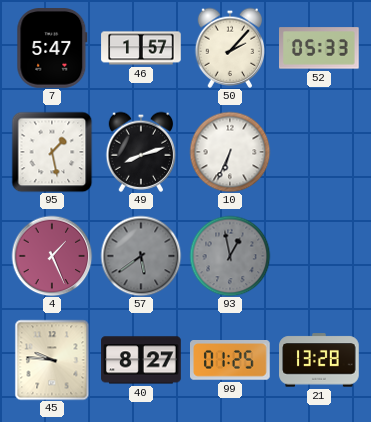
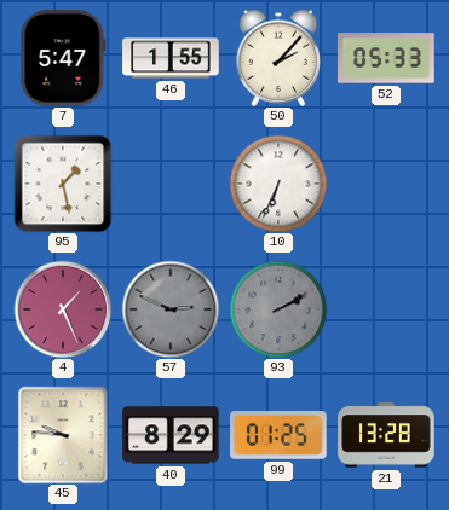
46: 1:57 -> 1:55 (171, 58)
49: 8:12 -> none (141, 152)
57: 5:39 -> 2:49 (171, 309)
93: 12:58 -> 2:10 (278, 309)
40: 8:27 -> 8:29 (171, 435)
